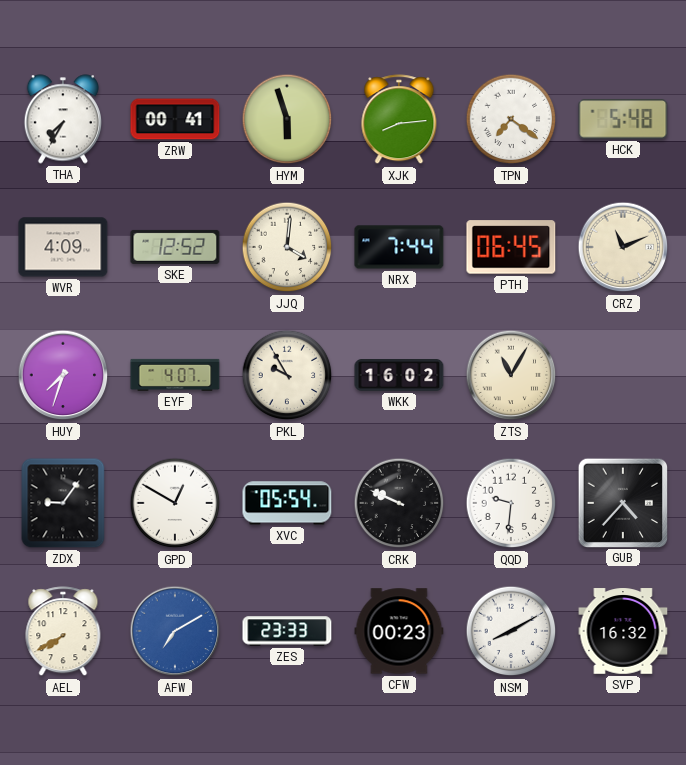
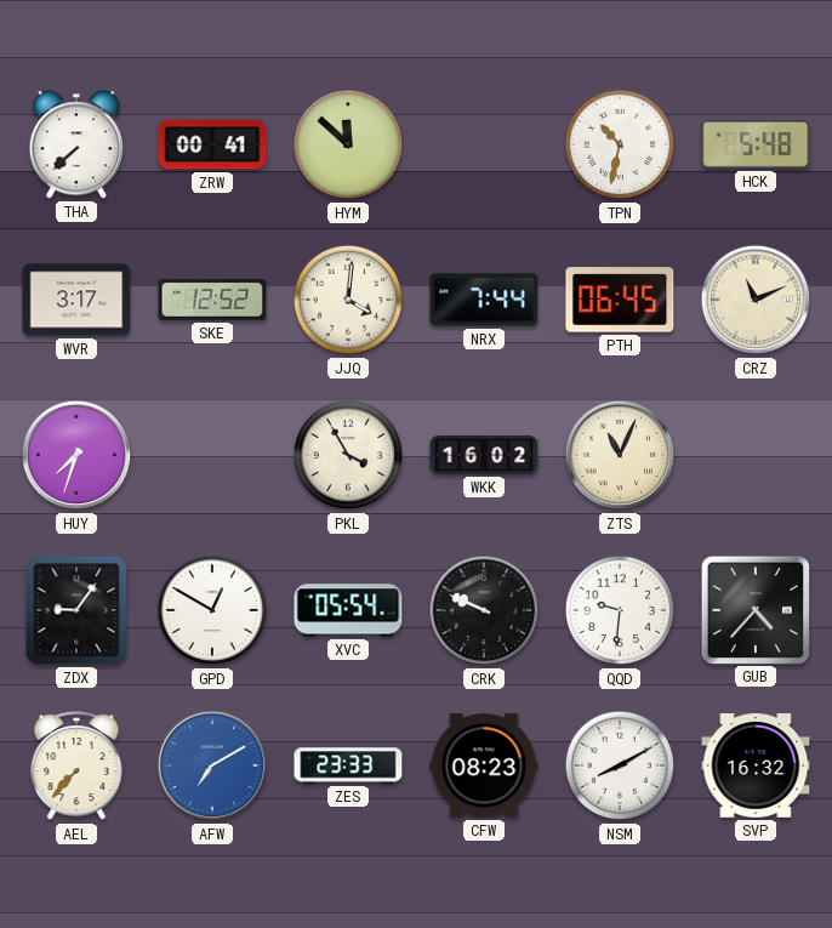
THA: 7:35 -> 7:38 (75, 144)
HYM: 5:57 -> 11:52 (348, 144)
XJK: 8:14 -> none (399, 120)
TPN: 7:21 -> 10:32 (620, 144)
WVR: 4:09 -> 3:17 (76, 300)
EYF: 4:07 -> none (175, 375)
PKL: 9:55 -> 3:55 (348, 455)
ZTS: 11:05 -> 11:04 (620, 455)
AEL: 7:40 -> 7:37 (76, 767)
CFW: 00:23 -> 08:23 (484, 765)
